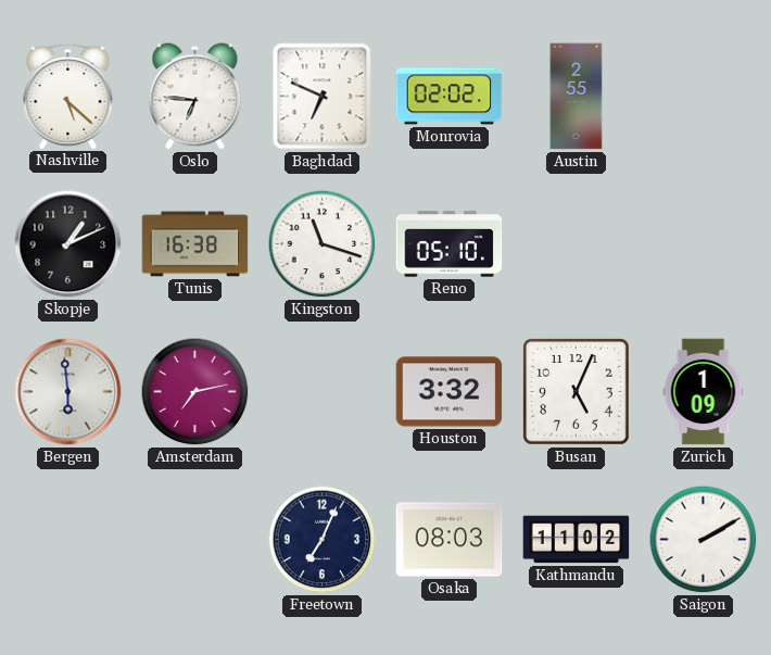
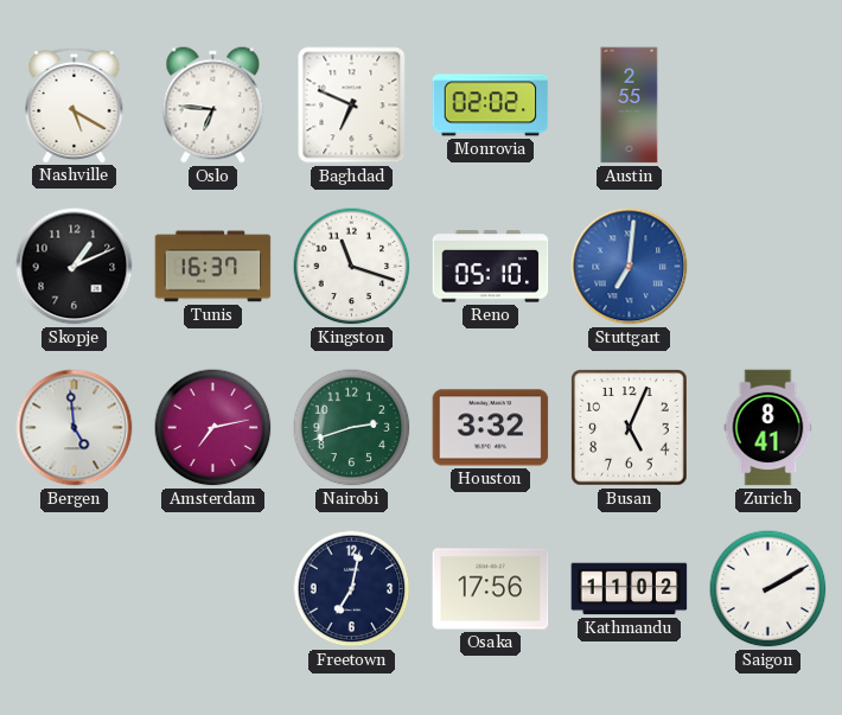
Nashville: 5:22 -> 5:20 (75, 104)
Tunis: 16:38 -> 16:37 (213, 267)
Stuttgart: none -> 7:01 (630, 267)
Bergen: 5:59 -> 4:59 (75, 428)
Nairobi: none -> 2:42 (352, 428)
Zurich: 1:09 -> 8:41 (768, 428)
Freetown: 7:04 -> 7:02 (352, 589)
Osaka: 08:03 -> 17:56 (491, 589)
